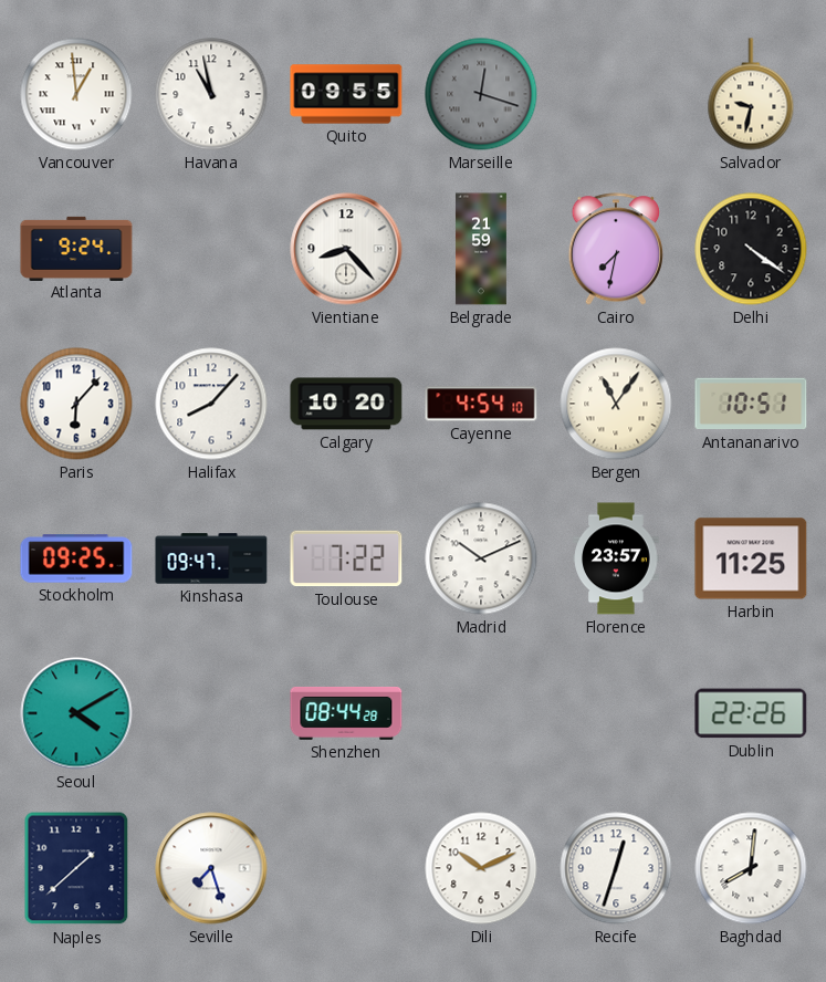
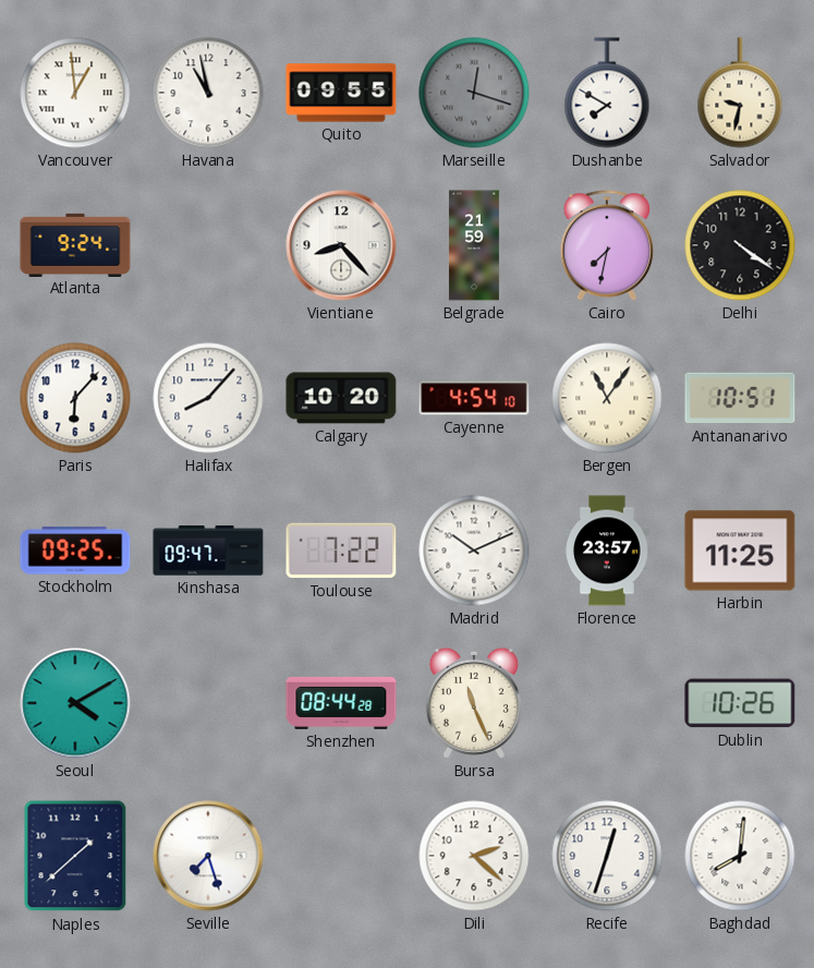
Dushanbe: none -> 7:50 (607, 93)
Bursa: none -> 11:26 (474, 703)
Dublin: 22:26 -> 10:26 (740, 703)
Dili: 10:11 -> 2:22 (474, 856)
